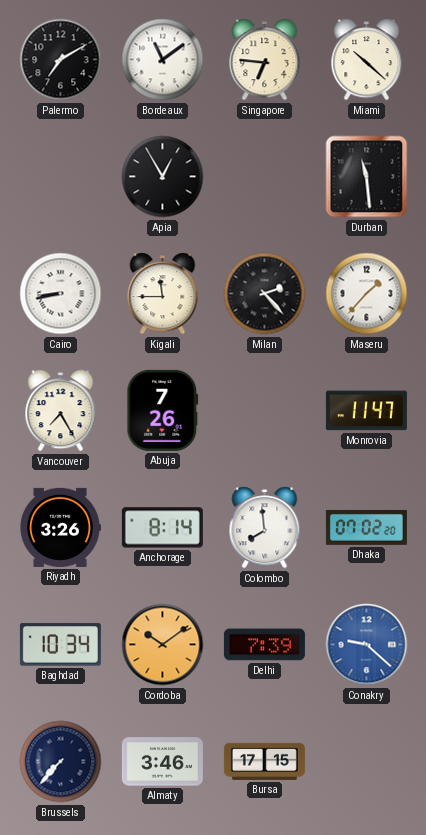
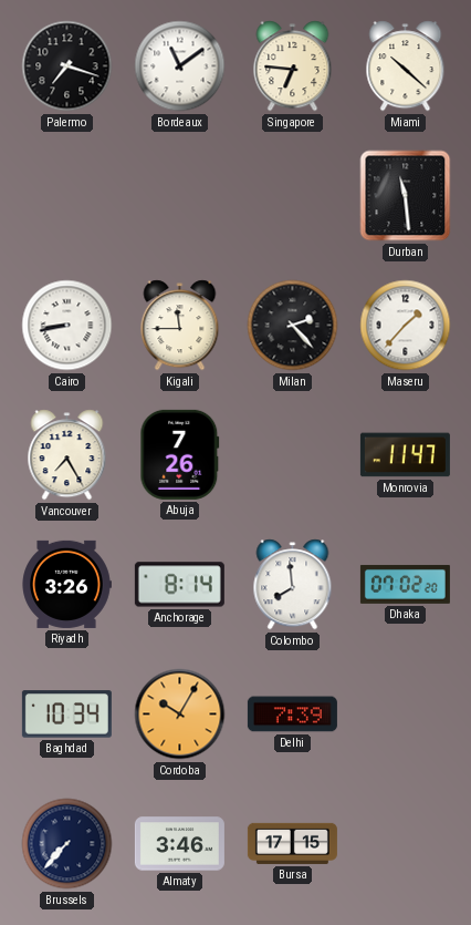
Palermo: 7:10 -> 7:18 (67, 66)
Apia: 12:55 -> none (163, 177)
Cordoba: 10:09 -> 10:05 (180, 715)
Conakry: 9:22 -> none (367, 645)
